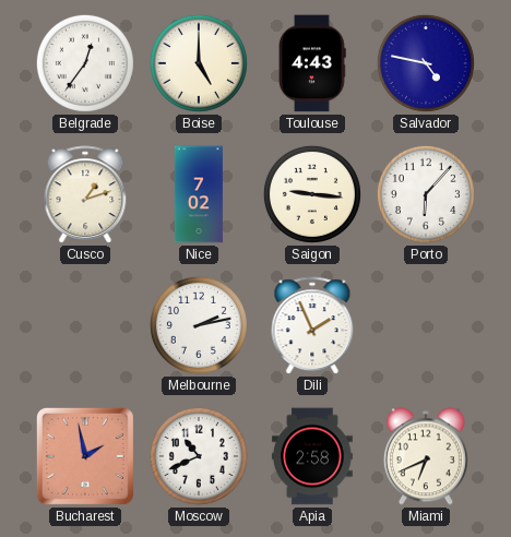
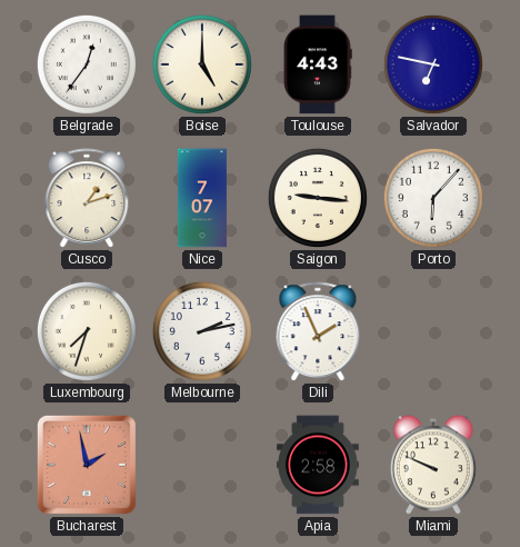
Salvador: 4:47 -> 6:47 (433, 64)
Nice: 7:02 -> 7:07 (202, 198)
Luxembourg: none -> 7:33 (87, 331)
Moscow: 10:41 -> none (199, 456)
Miami: 6:41 -> 9:49 (433, 465)
